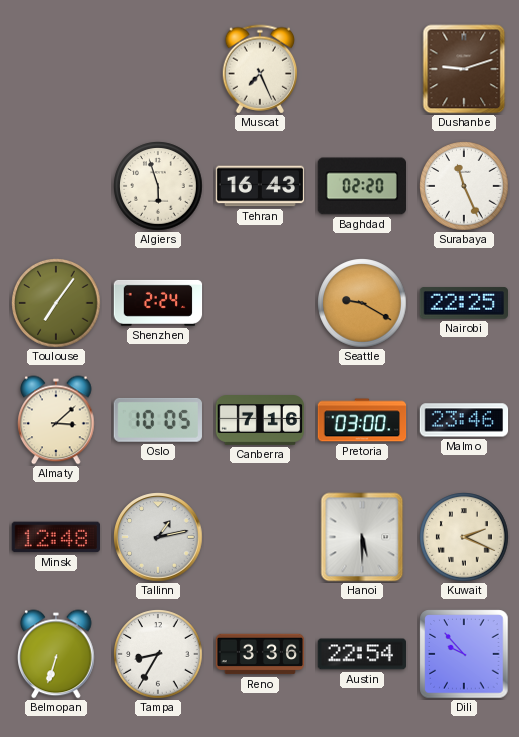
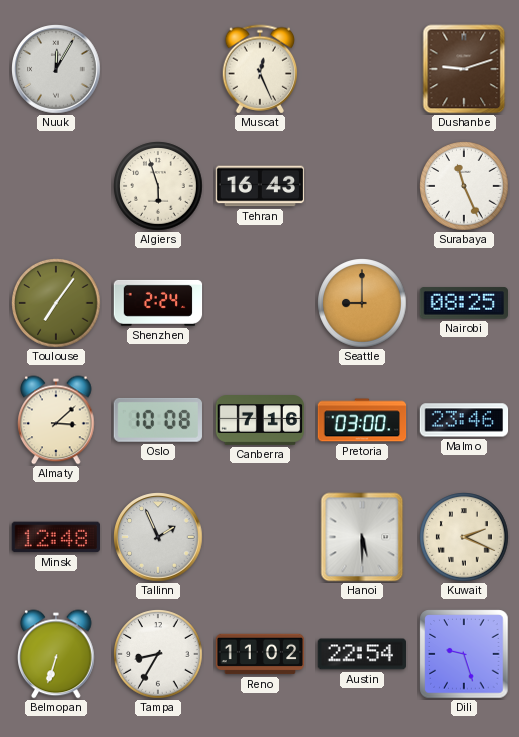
Nuuk: none -> 12:05 (56, 69)
Muscat: 7:26 -> 12:26 (260, 69)
Baghdad: 02:20 -> none (361, 186)
Seattle: 9:20 -> 9:00 (362, 303)
Nairobi: 22:25 -> 08:25 (463, 303)
Oslo: 10:05 -> 10:08 (158, 420)
Tallinn: 1:13 -> 1:56 (158, 537)
Reno: 3:36 -> 11:02 (260, 654)
Dili: 9:53 -> 9:27 (464, 654)
